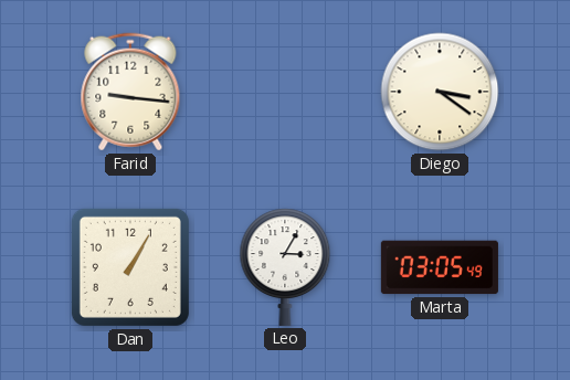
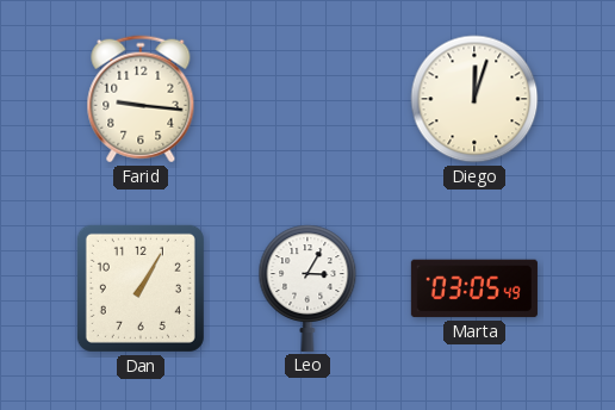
Diego: 3:21 -> 12:03 (474, 99)
